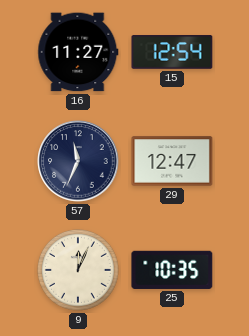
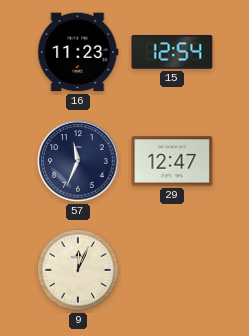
16: 11:27 -> 11:23 (78, 52)
25: 10:35 -> none (172, 270)
